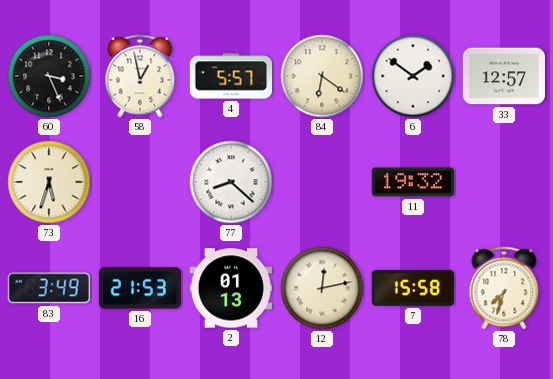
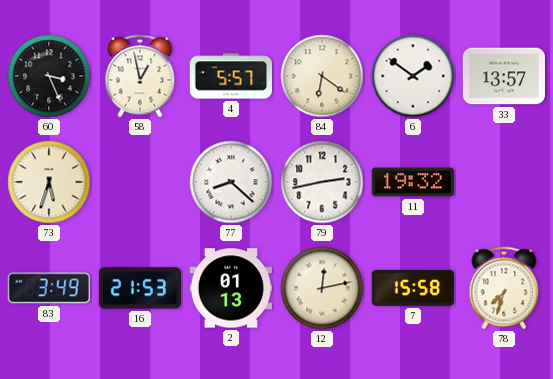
33: 12:57 -> 13:57 (503, 76)
79: none -> 2:43 (322, 182)
